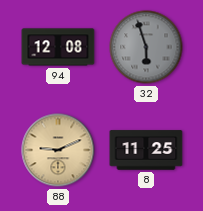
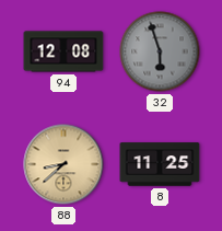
88: 9:11 -> 8:38 (63, 164)
